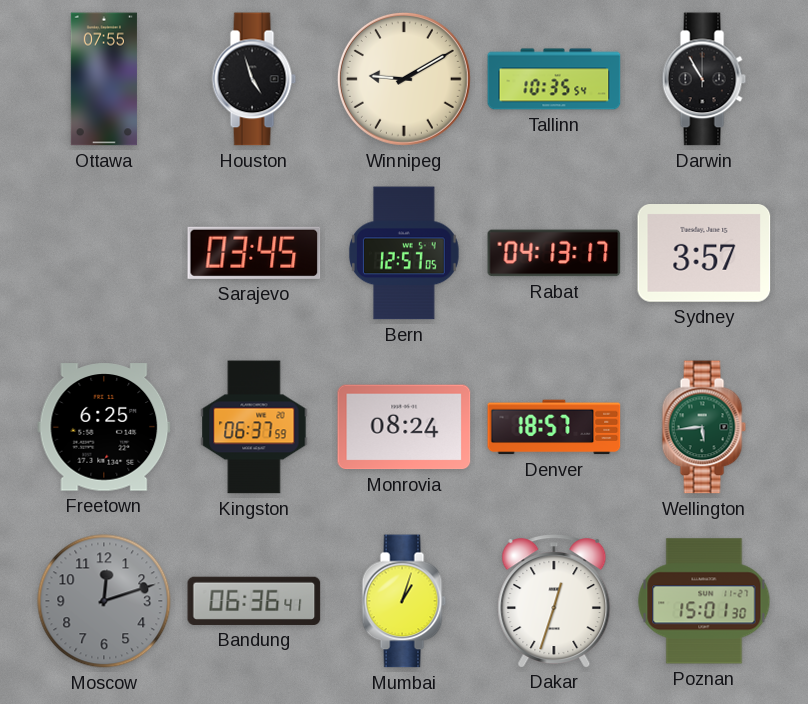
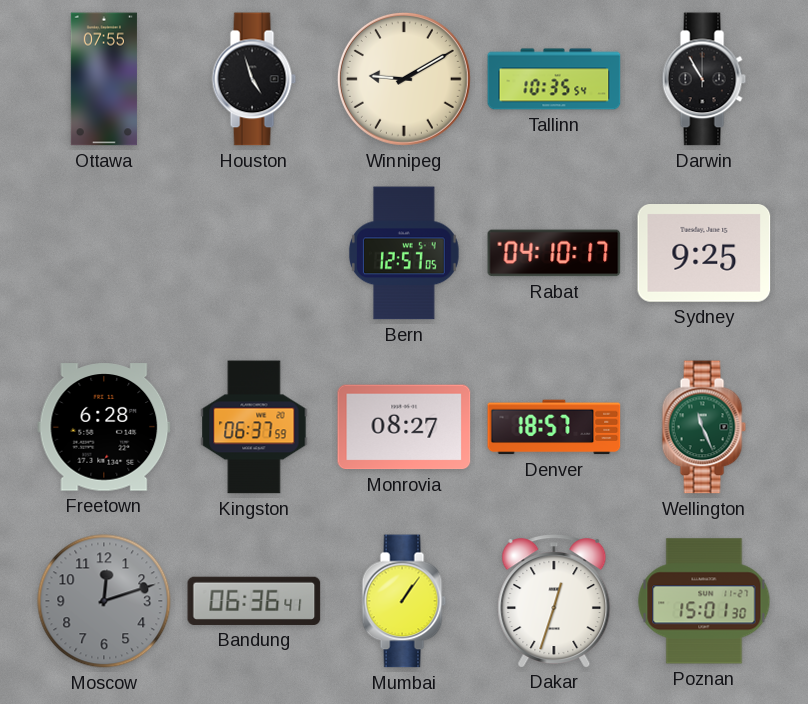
Sarajevo: 03:45 -> none (254, 253)
Rabat: 04:13 -> 04:10 (554, 253)
Sydney: 3:57 -> 9:25 (704, 254)
Freetown: 6:25 -> 6:28 (104, 427)
Monrovia: 08:24 -> 08:27 (404, 427)
Wellington: 5:44 -> 11:26 (704, 427)
Mumbai: 1:03 -> 1:06 (404, 601)
